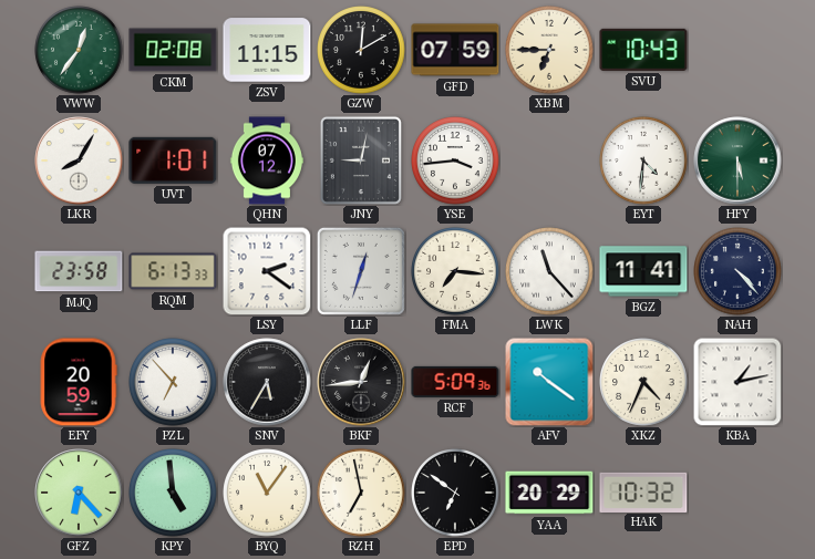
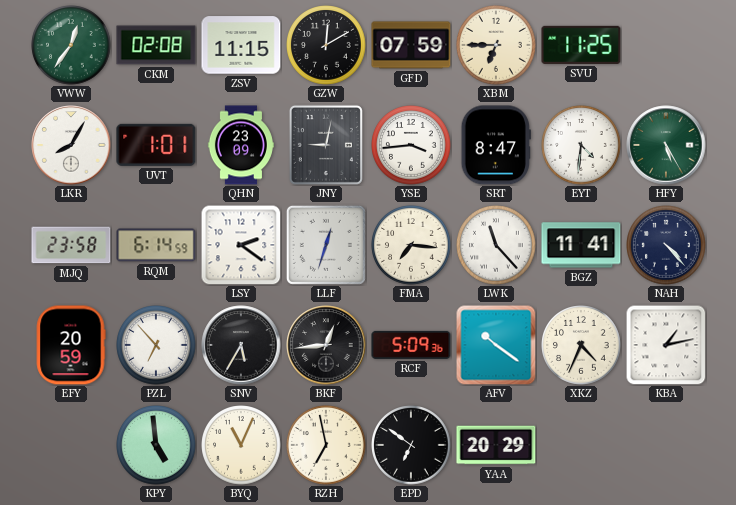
SVU: 10:43 -> 11:25 (581, 45)
QHN: 07:12 -> 23:09 (241, 145)
SRT: none -> 8:47 (496, 145)
HFY: 5:30 -> 5:25 (666, 145)
RQM: 6:13 -> 6:14 (156, 245)
GFZ: 6:23 -> none (79, 493)
BYQ: 11:06 -> 11:04 (241, 445)
HAK: 10:32 -> none (643, 491)
